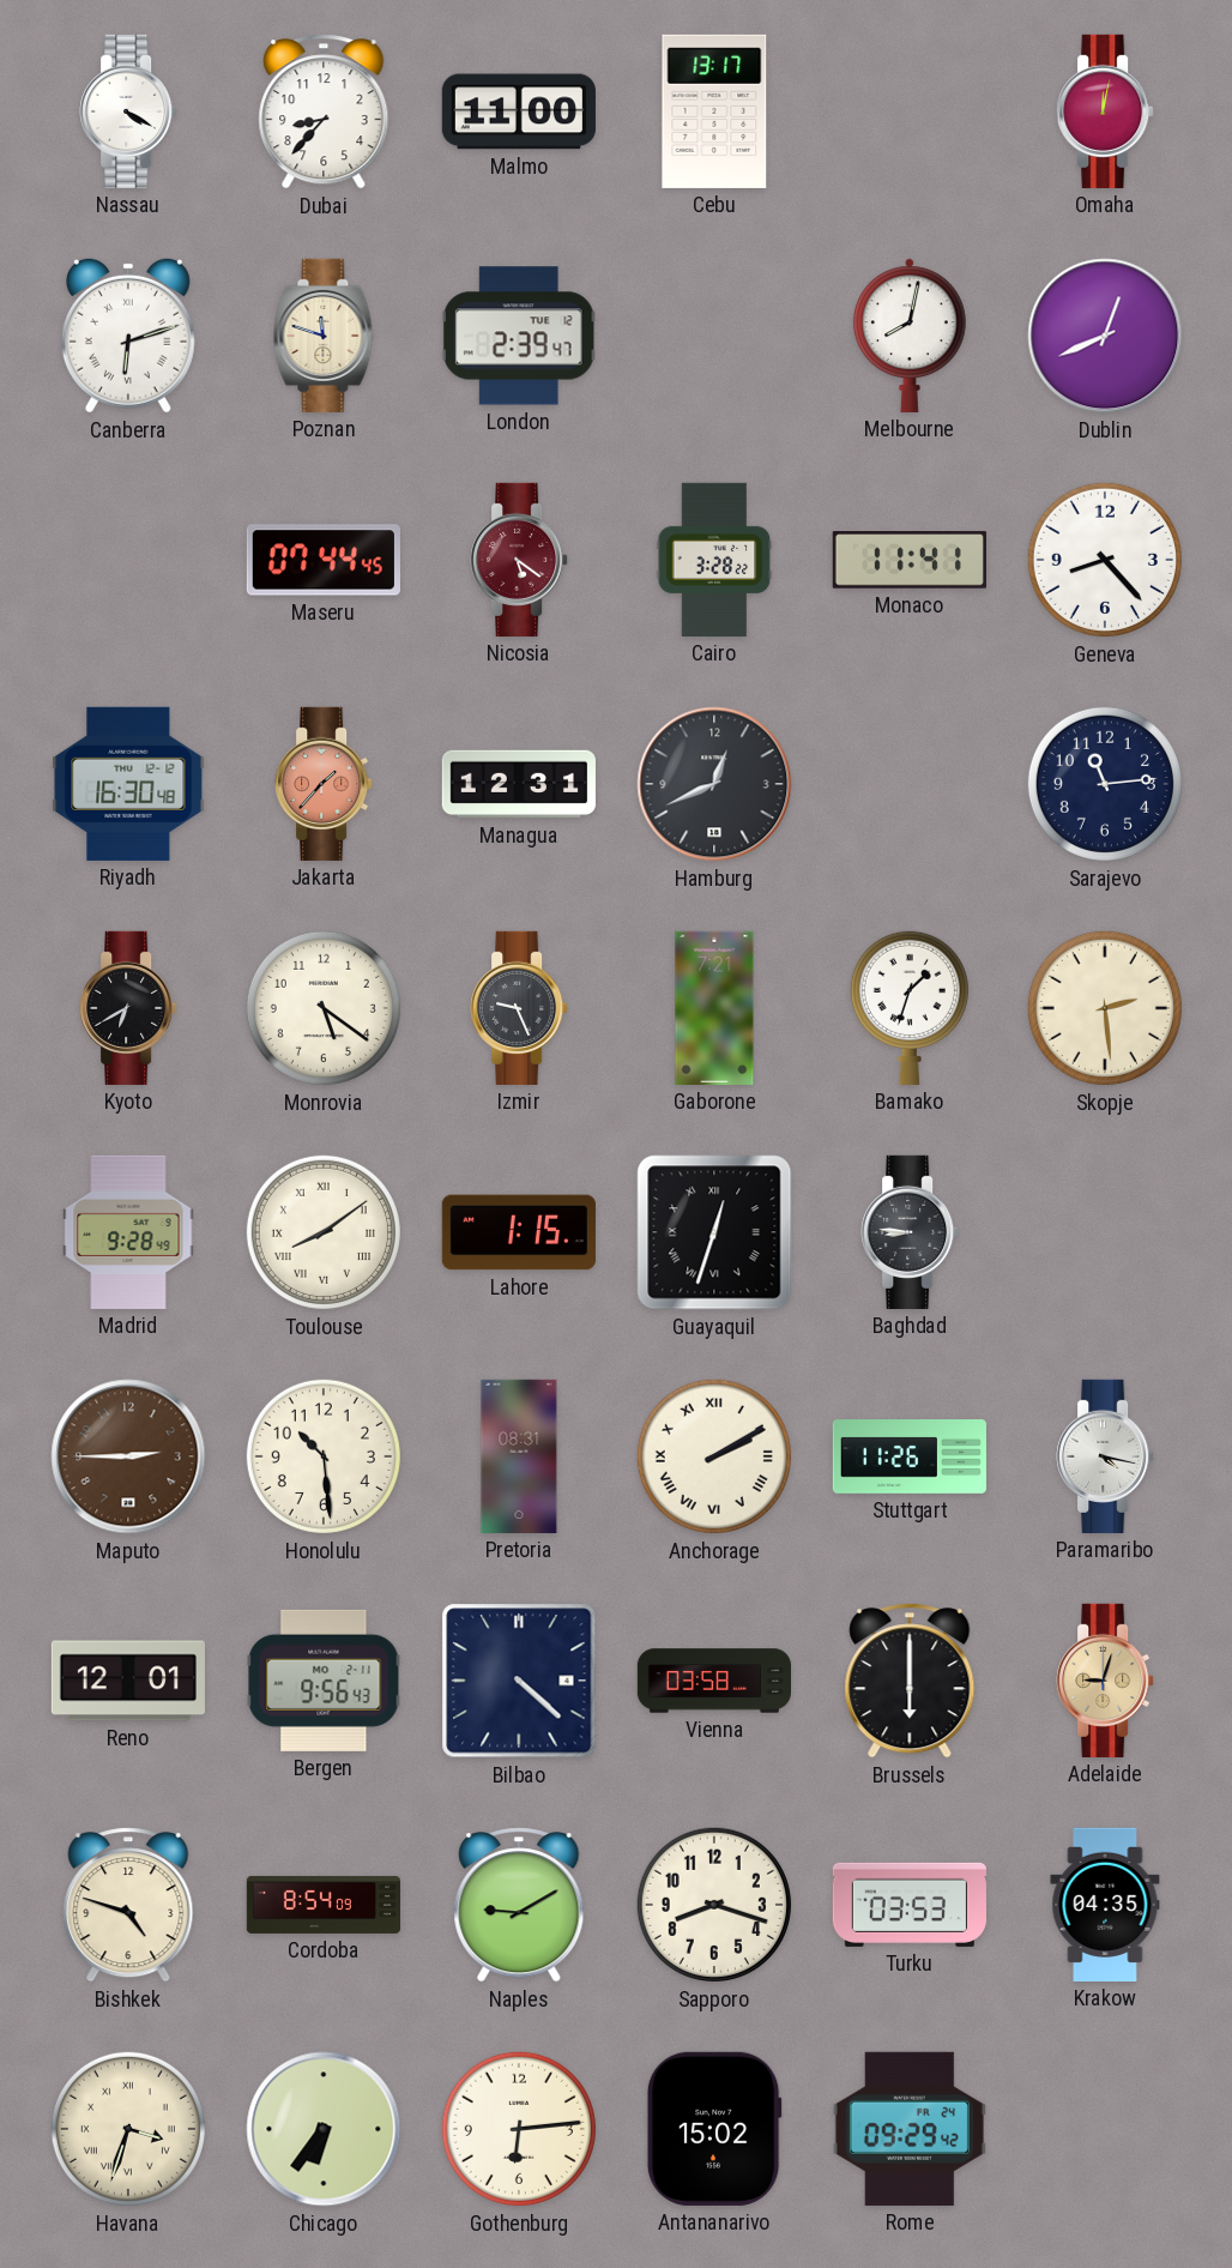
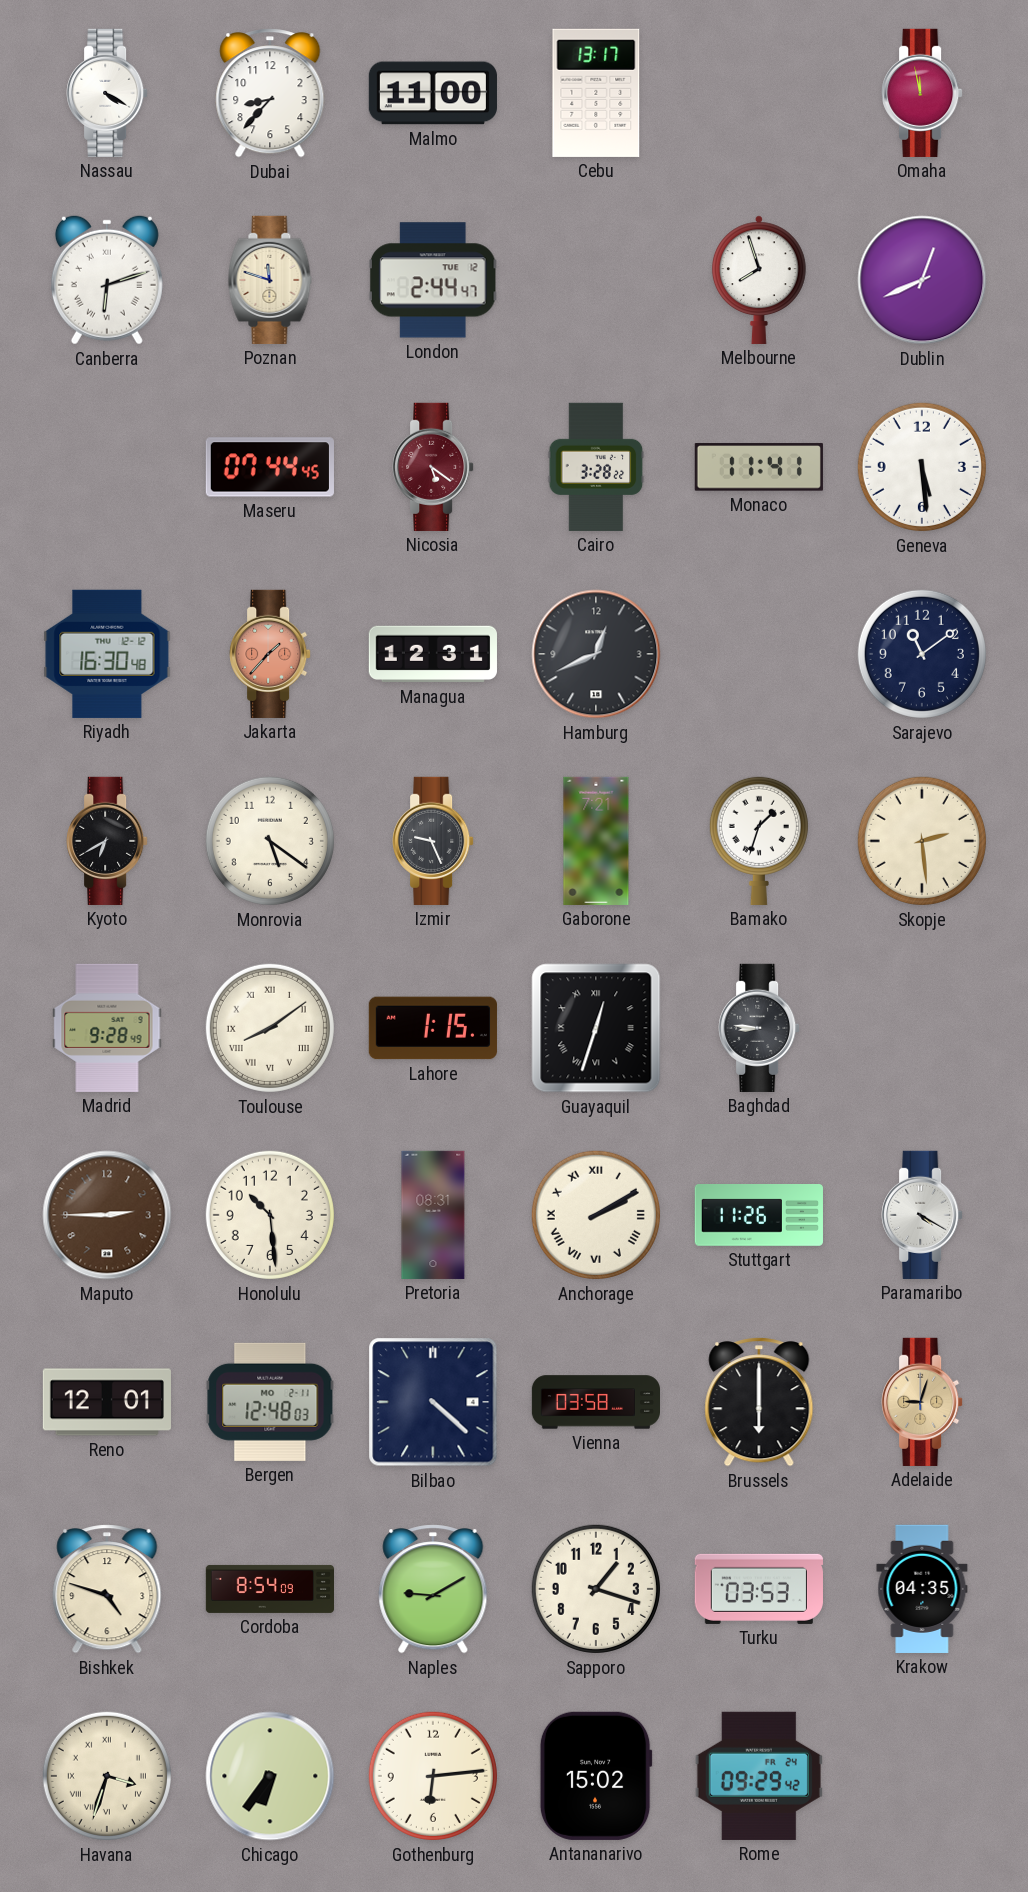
Omaha: 12:02 -> 11:58 (922, 93)
London: 2:39 -> 2:44 (433, 280)
Melbourne: 8:02 -> 7:57 (759, 280)
Geneva: 8:23 -> 5:29 (922, 467)
Sarajevo: 11:14 -> 11:09 (922, 654)
Paramaribo: 4:17 -> 4:20 (922, 1215)
Bergen: 9:56 -> 12:48 (270, 1402)
Sapporo: 8:18 -> 1:18 (596, 1589)
